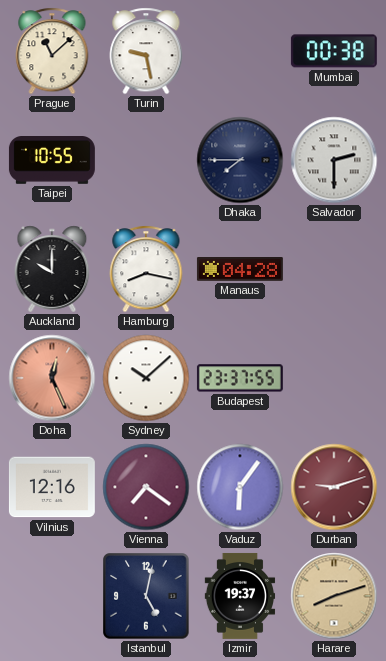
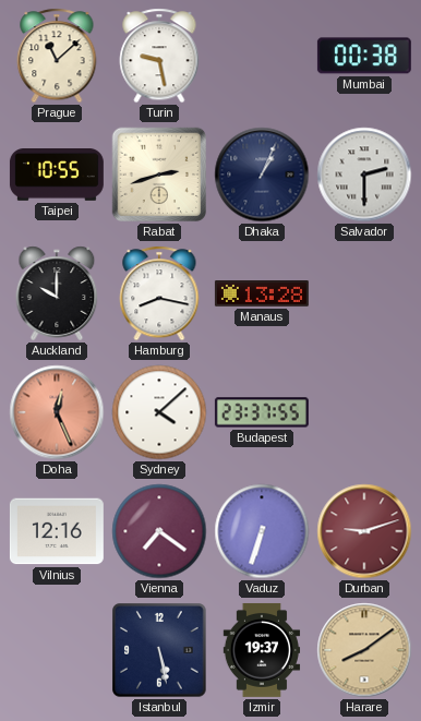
Rabat: none -> 2:42 (159, 175)
Dhaka: 7:45 -> 1:04 (262, 175)
Manaus: 04:28 -> 13:28 (262, 295)
Sydney: 10:08 -> 4:08 (159, 412)
Vaduz: 6:06 -> 6:33 (262, 531)
Istanbul: 5:02 -> 5:28 (159, 650)
Harare: 8:12 -> 8:09 (364, 650)
